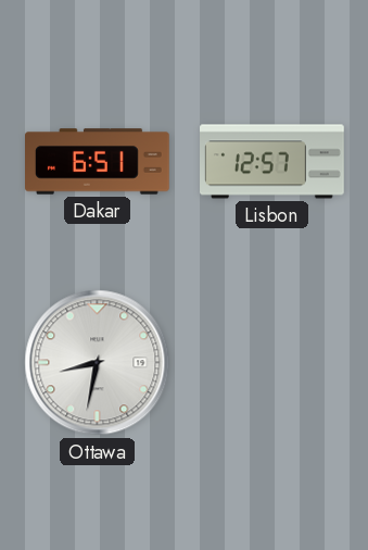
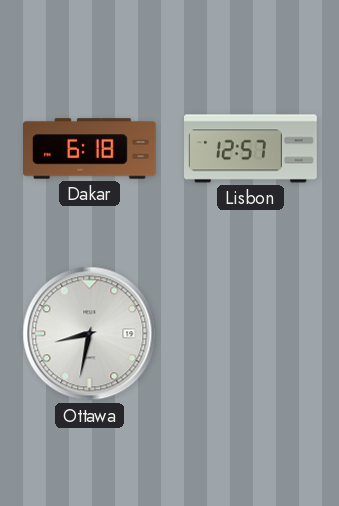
Dakar: 6:51 -> 6:18 (90, 149)
